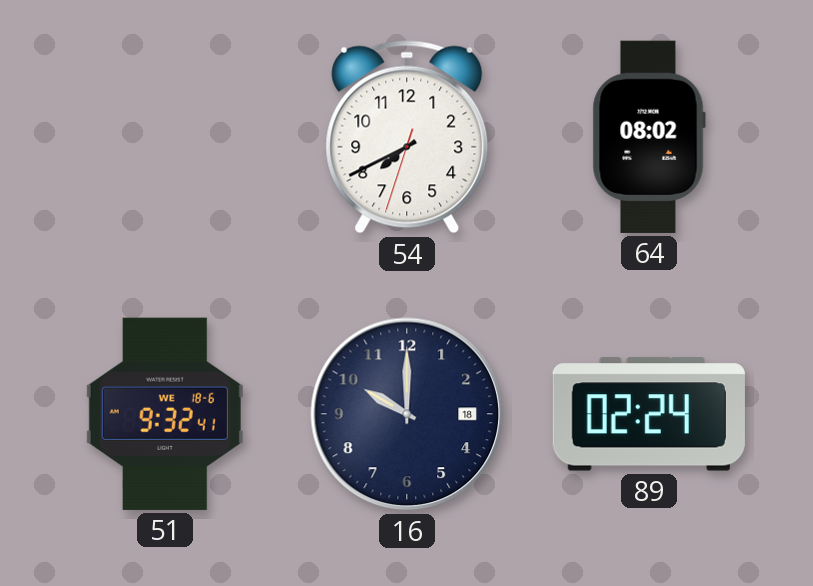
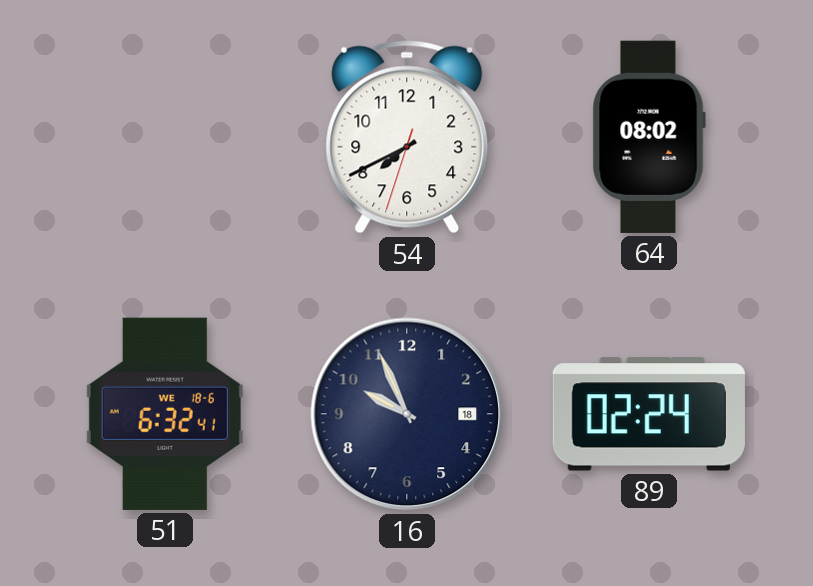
51: 9:32 -> 6:32 (165, 414)
16: 10:00 -> 9:56 (407, 414)
